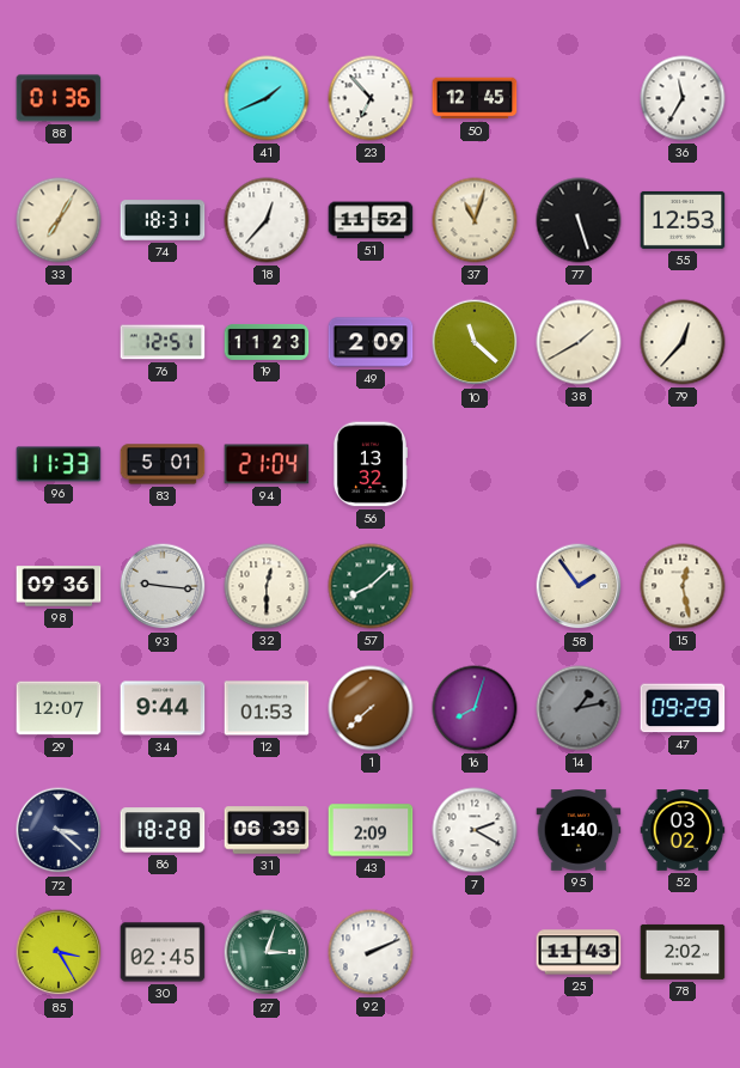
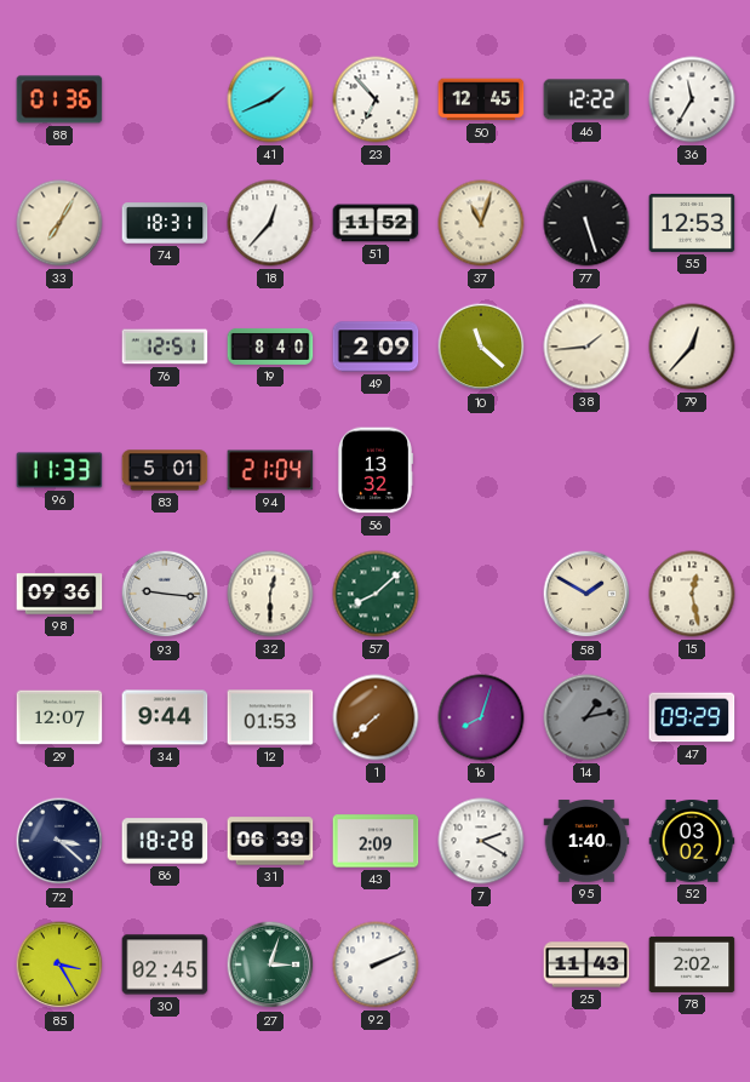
46: none -> 12:22 (586, 99)
19: 11:23 -> 8:40 (270, 347)
38: 1:40 -> 1:44 (586, 347)
58: 1:54 -> 1:50 (586, 594)
